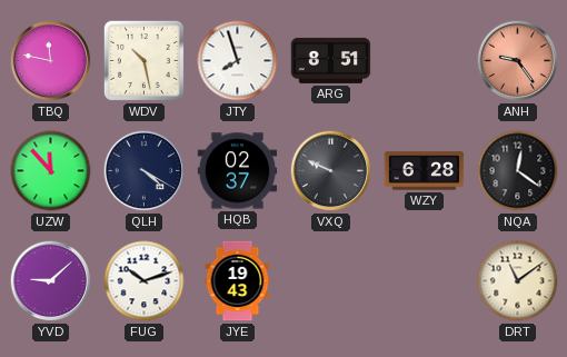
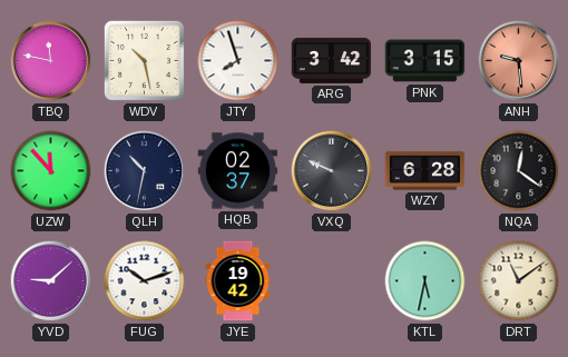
ARG: 8:51 -> 3:42 (332, 60)
PNK: none -> 3:15 (425, 61)
ANH: 9:24 -> 9:29 (519, 61)
QLH: 4:20 -> 10:32 (145, 171)
JYE: 19:43 -> 19:42 (238, 281)
KTL: none -> 5:32 (425, 281)
